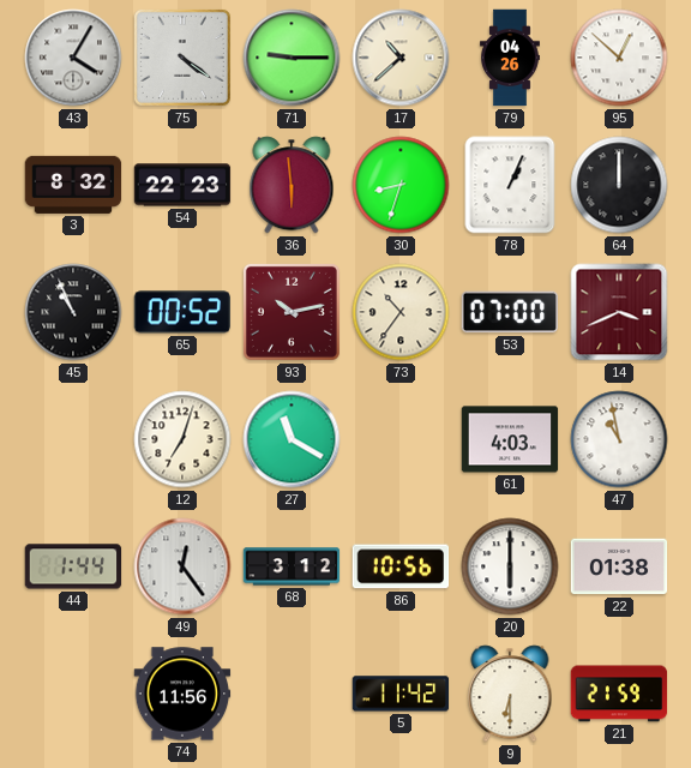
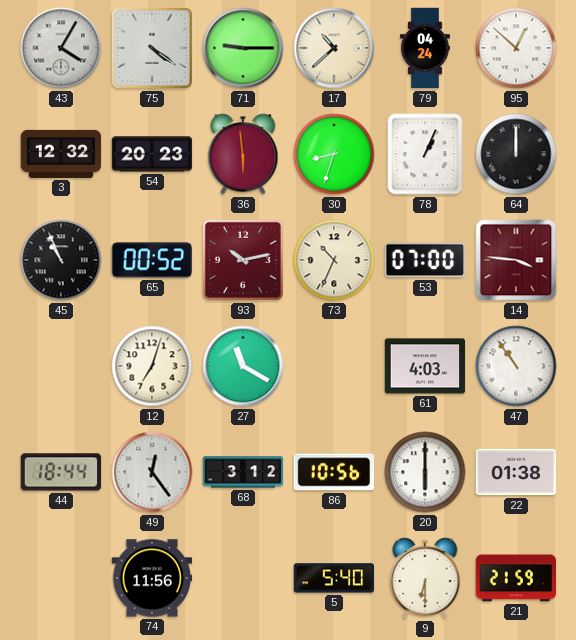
79: 04:26 -> 04:24 (425, 48)
3: 8:32 -> 12:32 (61, 154)
54: 22:23 -> 20:23 (152, 154)
73: 10:36 -> 10:34 (334, 260)
14: 3:41 -> 3:46 (516, 260)
47: 10:58 -> 10:54 (516, 366)
44: 1:44 -> 18:44 (61, 472)
5: 11:42 -> 5:40 (334, 578)
